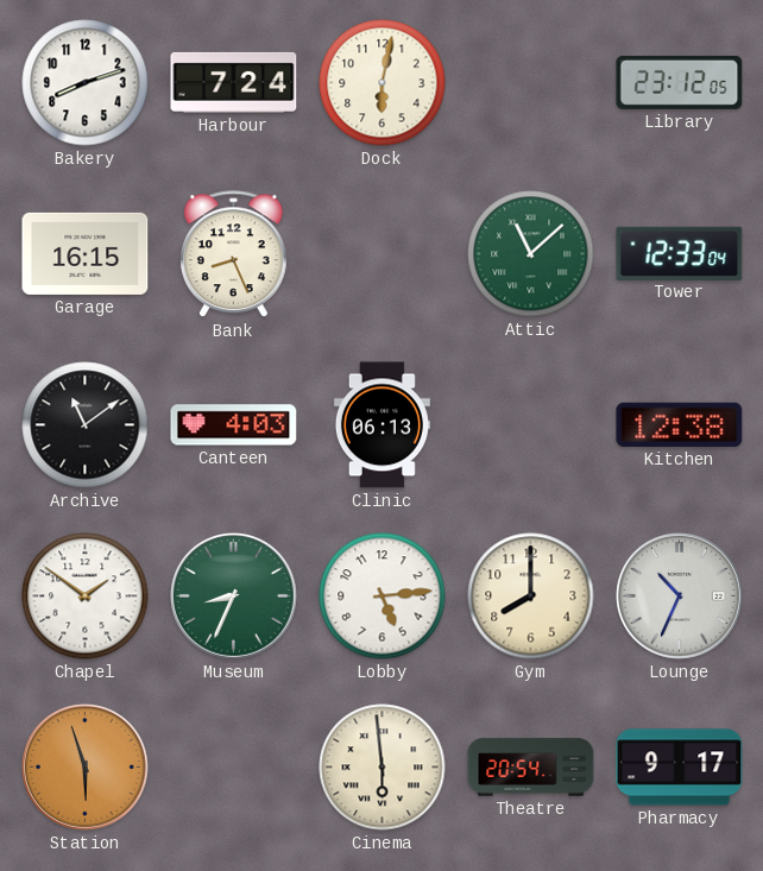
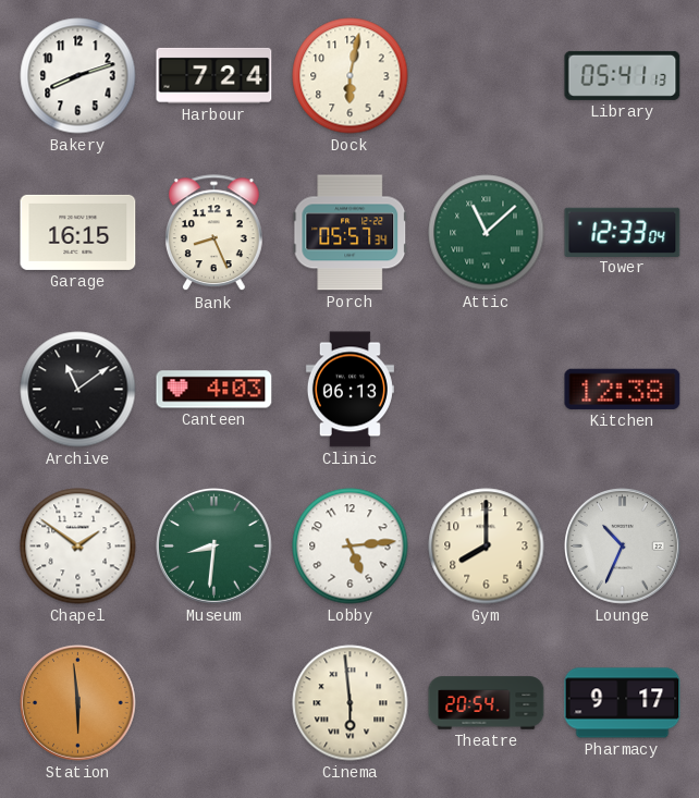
Library: 23:12 -> 05:41 (623, 75)
Porch: none -> 05:57 (351, 233)
Museum: 8:34 -> 8:31 (214, 547)
Station: 5:57 -> 5:59 (78, 703)
